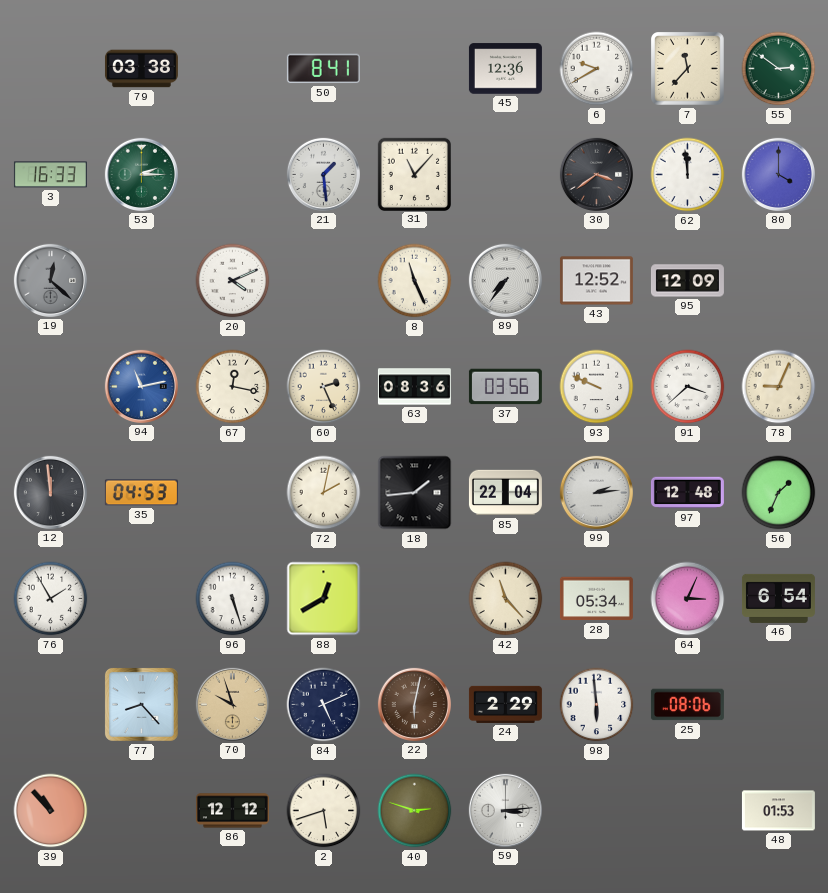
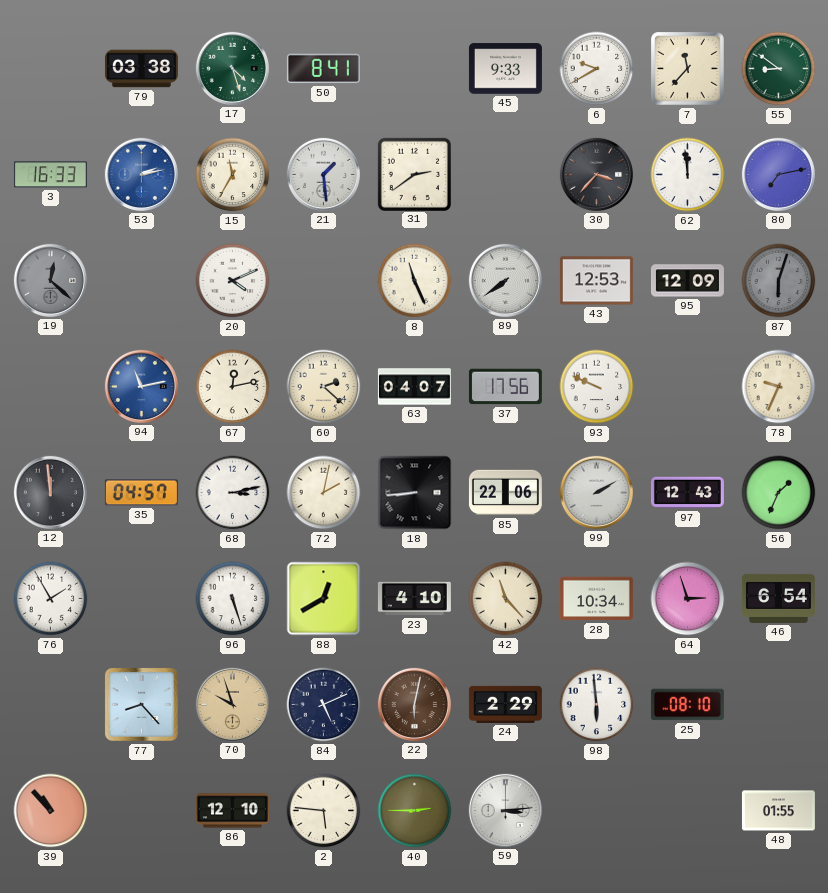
17: none -> 4:27 (232, 68)
45: 12:36 -> 9:33 (505, 69)
55: 2:51 -> 8:51 (779, 69)
53: 2:15 -> 2:13 (141, 174)
53 dial: green -> blue (141, 174)
15: none -> 11:35 (233, 175)
31: 11:07 -> 2:39 (414, 174)
30: 3:39 -> 3:37 (596, 174)
80: 4:00 -> 7:13 (778, 174)
89: 7:36 -> 7:39 (505, 280)
43: 12:52 -> 12:53 (596, 281)
87: none -> 6:03 (779, 281)
67: 12:17 -> 12:13 (233, 387)
60: 2:26 -> 2:22 (324, 387)
63: 08:36 -> 04:07 (414, 387)
37: 03:56 -> 17:56 (505, 387)
91: 3:38 -> none (688, 387)
78: 9:04 -> 9:34 (779, 387)
35: 04:53 -> 04:57 (141, 493)
68: none -> 3:13 (233, 493)
18: 1:44 -> 8:44 (415, 493)
85: 22:04 -> 22:06 (505, 493)
99: 2:14 -> 2:10 (596, 492)
97: 12:48 -> 12:43 (687, 493)
23: none -> 4:10 (414, 599)
28: 05:34 -> 10:34 (596, 599)
64: 3:04 -> 2:57 (688, 599)
25: 08:06 -> 08:10 (687, 705)
86: 12:12 -> 12:10 (232, 811)
2: 5:42 -> 5:46 (324, 811)
40: 2:48 -> 2:45 (415, 811)
48: 01:53 -> 01:55 (778, 811)
